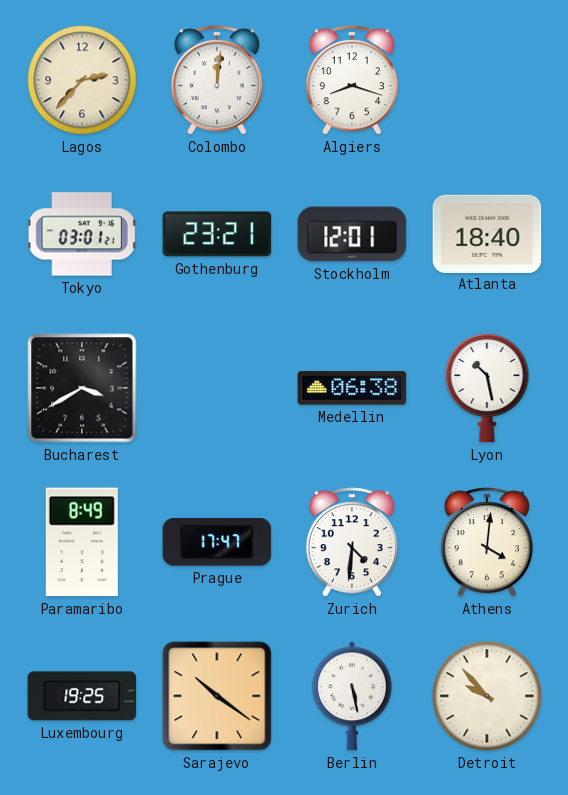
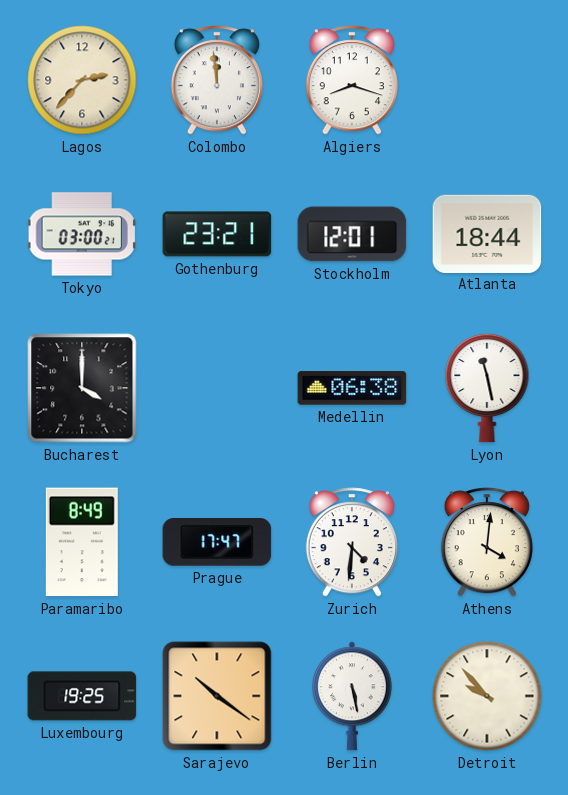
Colombo: 12:01 -> 11:59 (217, 80)
Tokyo: 03:01 -> 03:00 (82, 234)
Atlanta: 18:40 -> 18:44 (487, 233)
Bucharest: 3:40 -> 4:00 (82, 388)
Lyon: 10:28 -> 11:28 (487, 388)
